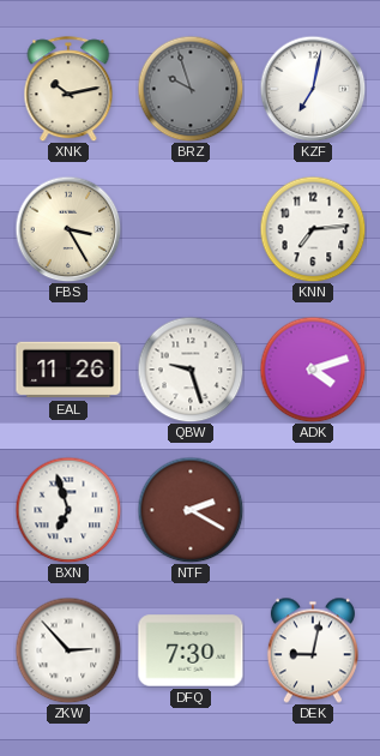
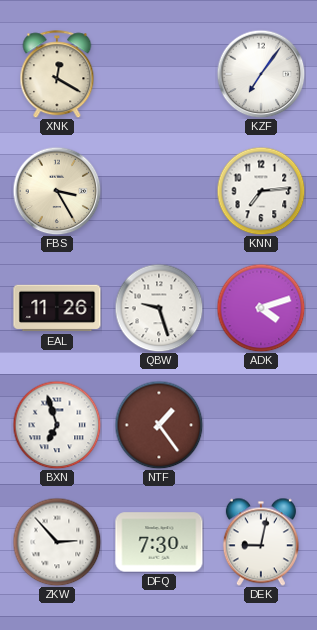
XNK: 10:13 -> 12:20 (57, 74)
BRZ: 9:57 -> none (191, 89)
KZF: 7:02 -> 7:06 (261, 74)
NTF: 2:20 -> 1:24 (159, 425)
